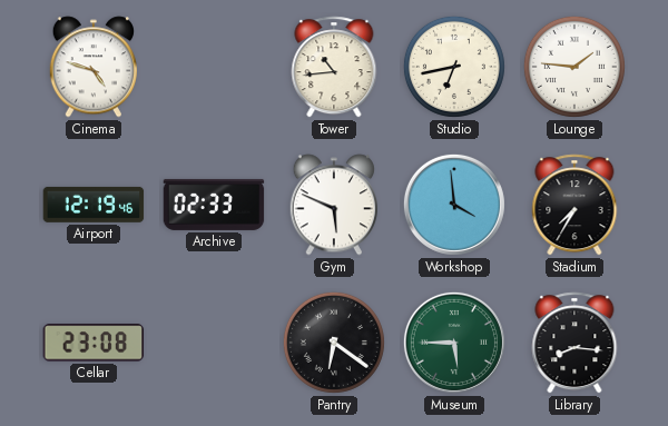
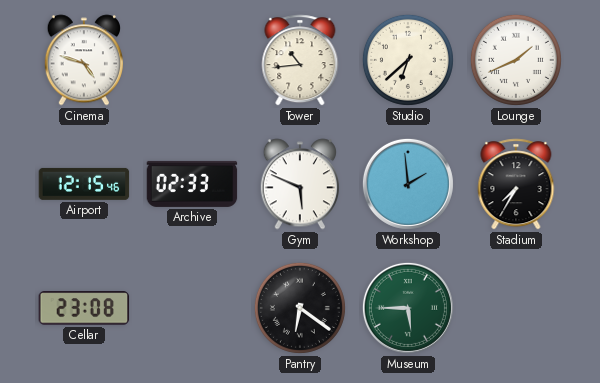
Studio: 6:43 -> 6:38 (408, 60)
Lounge: 1:46 -> 1:41 (516, 60)
Airport: 12:19 -> 12:15 (84, 184)
Workshop: 3:59 -> 1:59 (408, 184)
Library: 8:16 -> none (574, 343)
